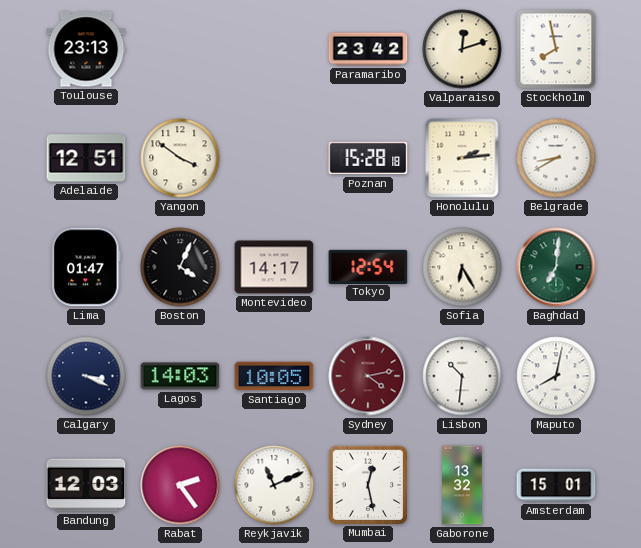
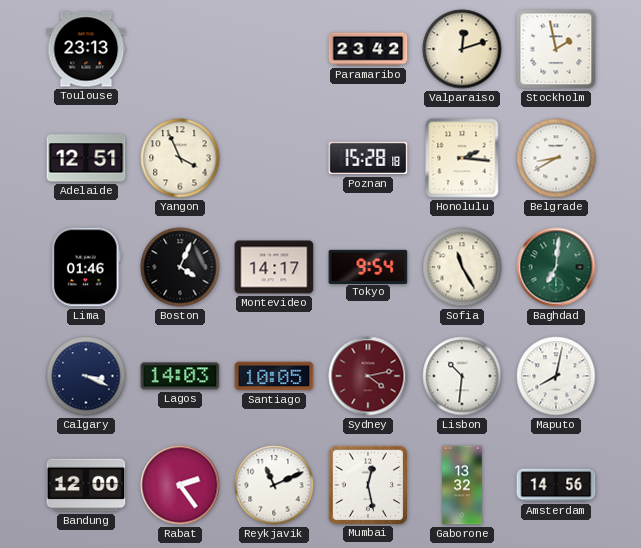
Stockholm: 7:58 -> 1:58 (556, 49)
Yangon: 3:51 -> 3:56 (180, 158)
Honolulu: 2:14 -> 2:16 (462, 158)
Lima: 01:47 -> 01:46 (86, 267)
Tokyo: 12:54 -> 9:54 (368, 266)
Sofia: 6:25 -> 11:25 (462, 267)
Bandung: 12:03 -> 12:00 (86, 485)
Amsterdam: 15:01 -> 14:56 (556, 485)
